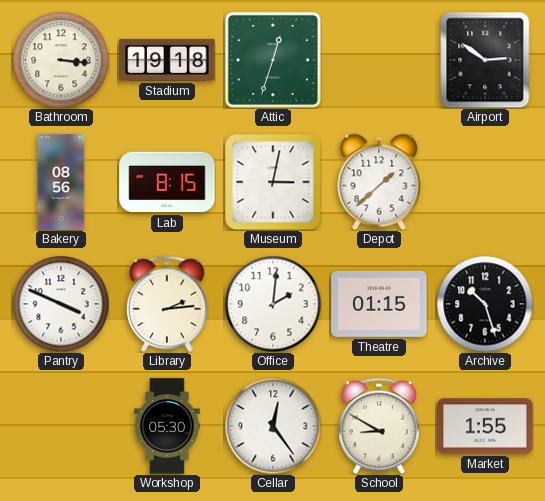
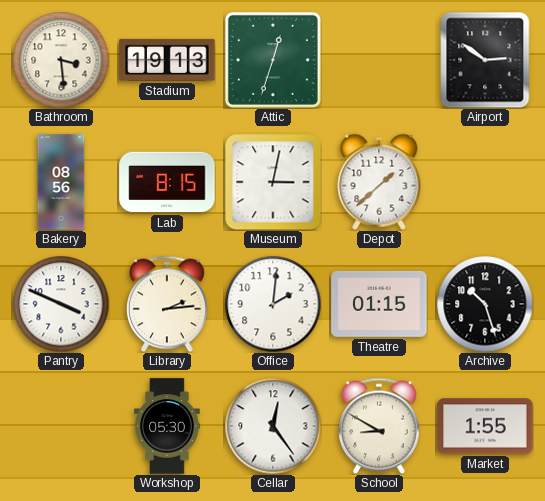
Bathroom: 3:16 -> 3:29 (61, 60)
Stadium: 19:18 -> 19:13 (167, 60)
